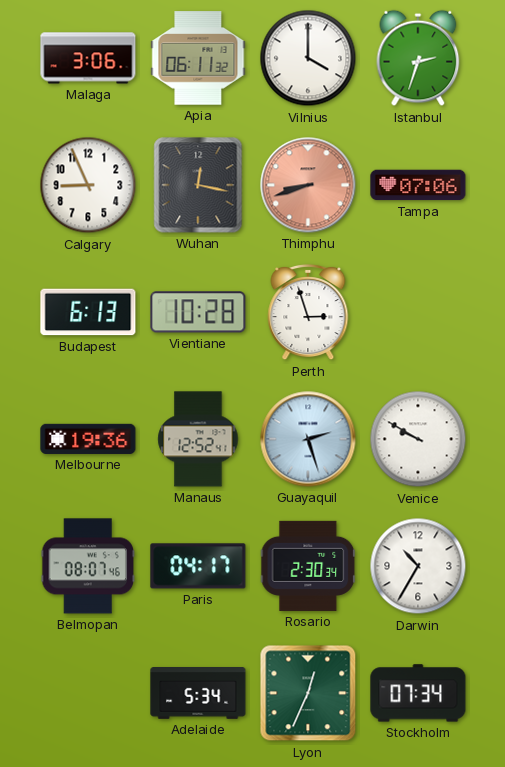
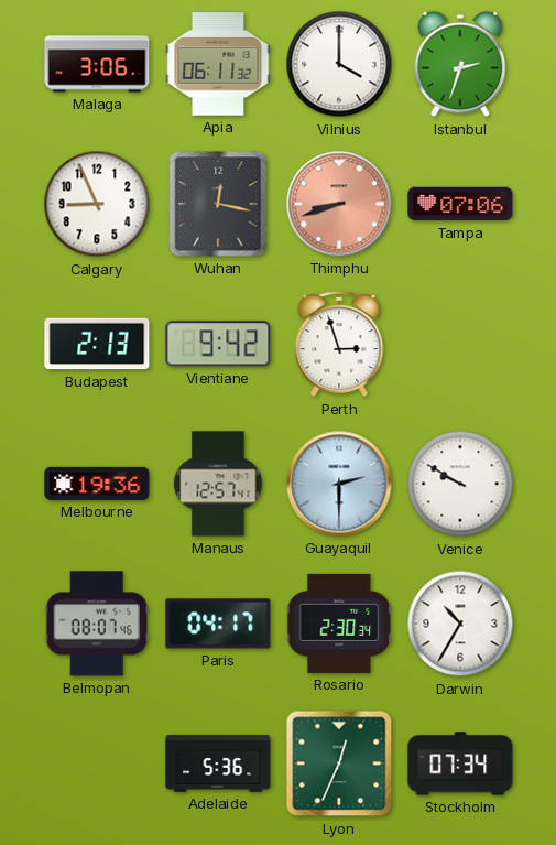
Budapest: 6:13 -> 2:13 (97, 344)
Vientiane: 10:28 -> 9:42 (218, 344)
Manaus: 12:52 -> 12:57 (218, 484)
Guayaquil: 2:27 -> 2:30 (339, 484)
Adelaide: 5:34 -> 5:36 (218, 765)
